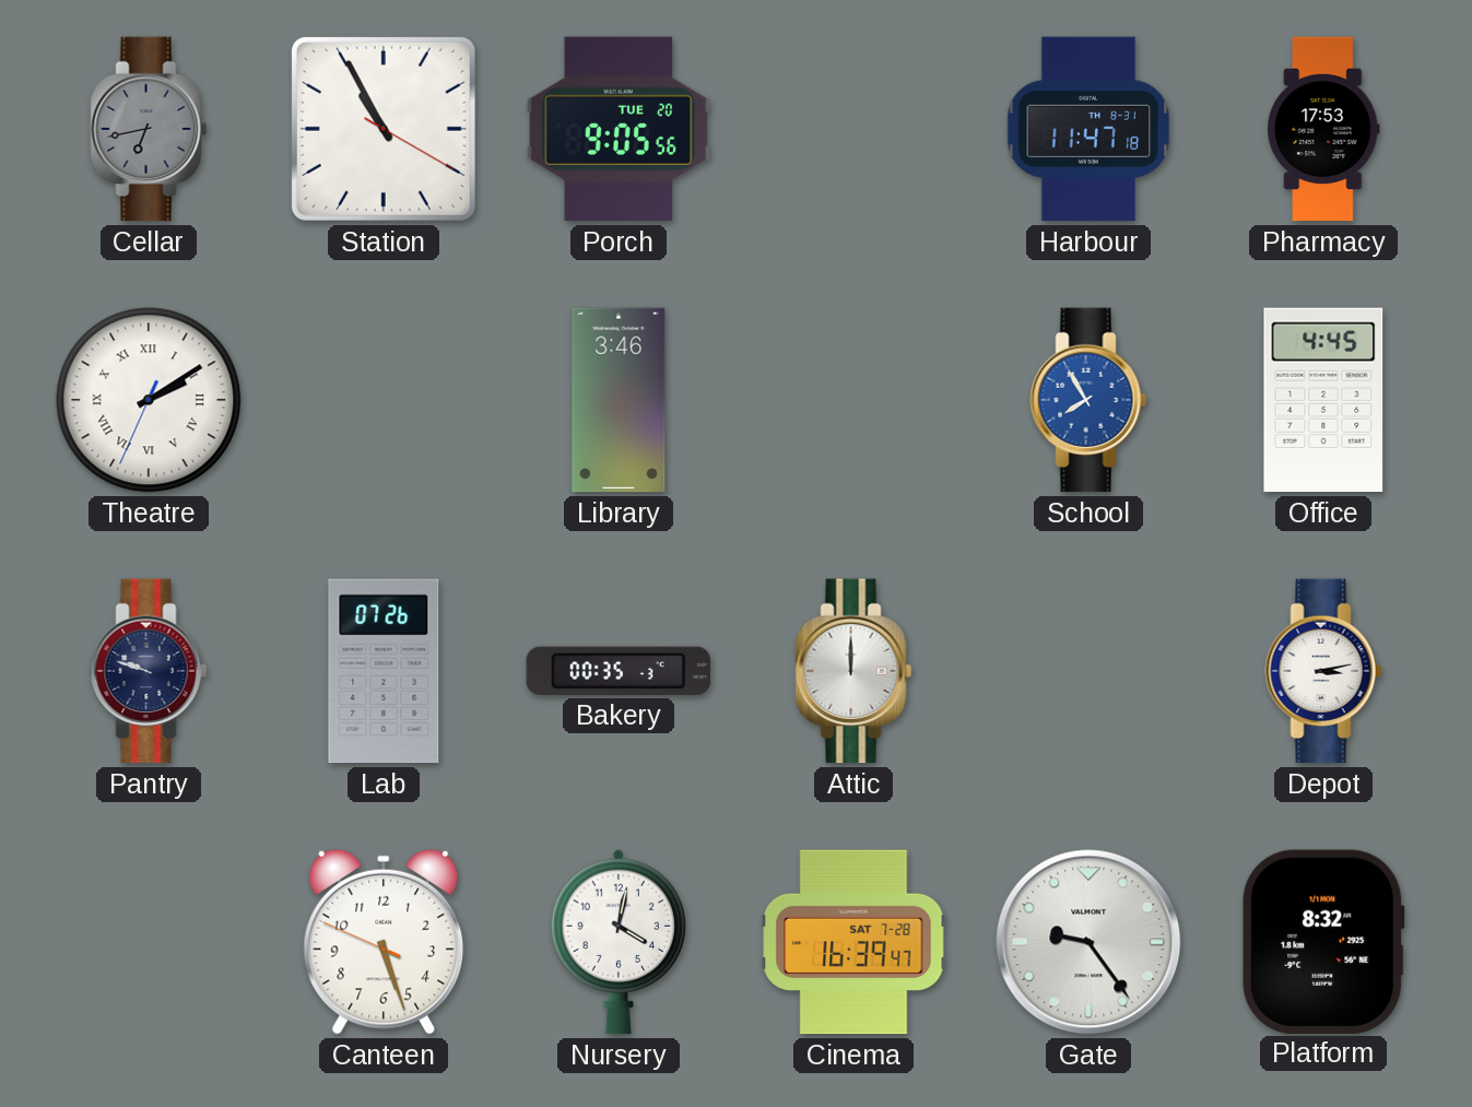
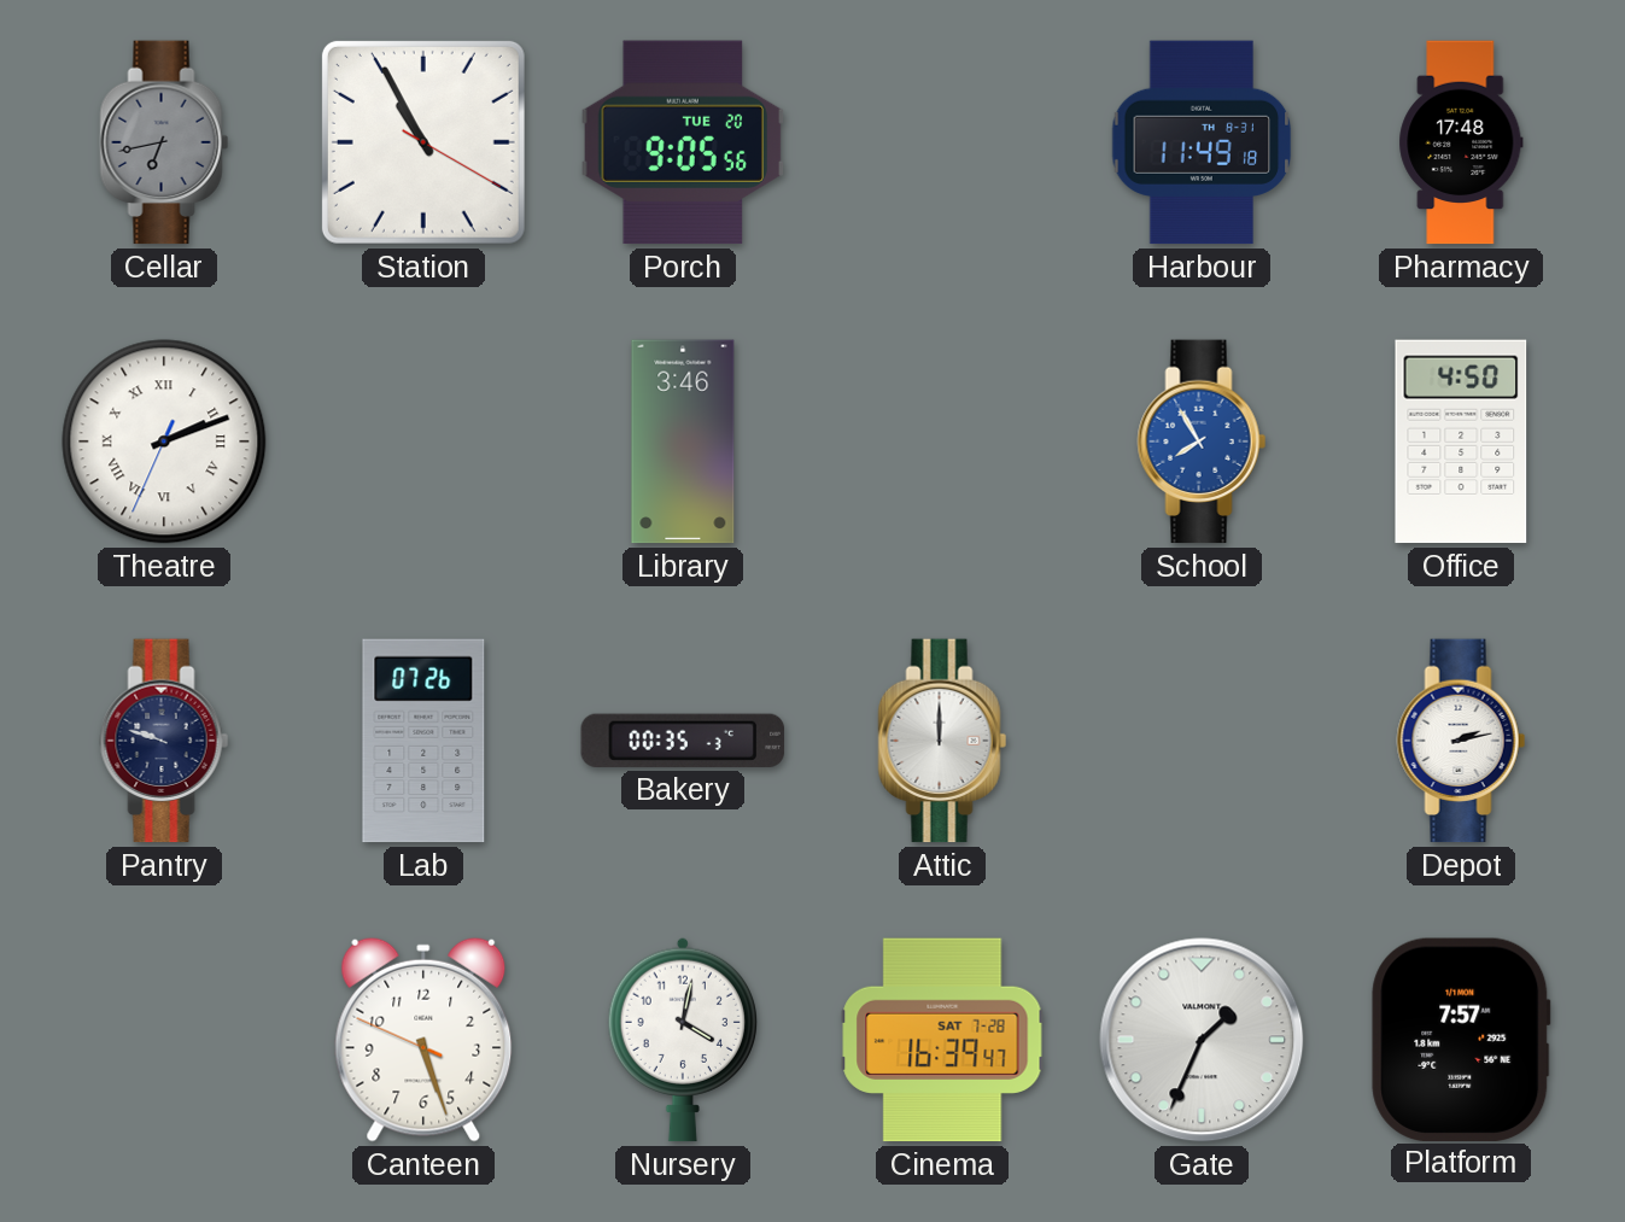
Harbour: 11:47 -> 11:49 (1202, 142)
Pharmacy: 17:53 -> 17:48 (1461, 142)
Theatre: 2:09 -> 2:11 (164, 442)
Office: 4:45 -> 4:50 (1461, 442)
Depot: 3:13 -> 2:13 (1461, 741)
Gate: 9:24 -> 1:34 (1202, 1040)
Platform: 8:32 -> 7:57 (1461, 1039)
